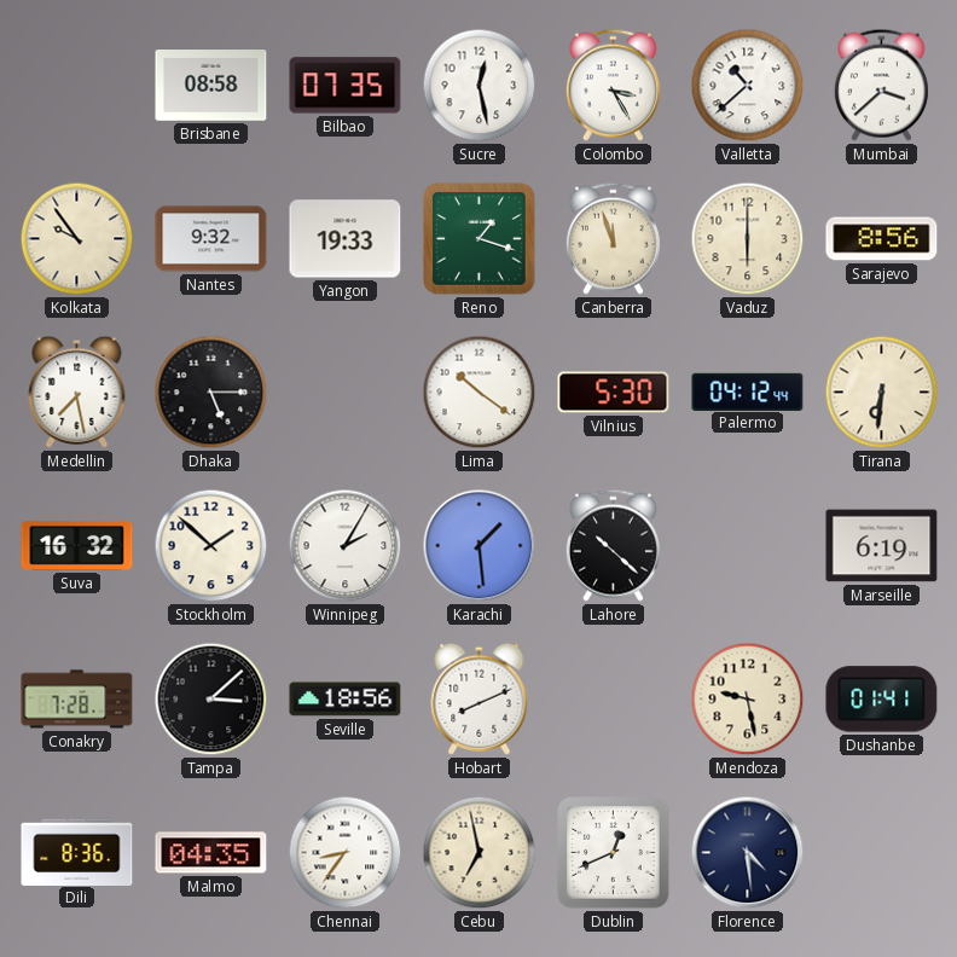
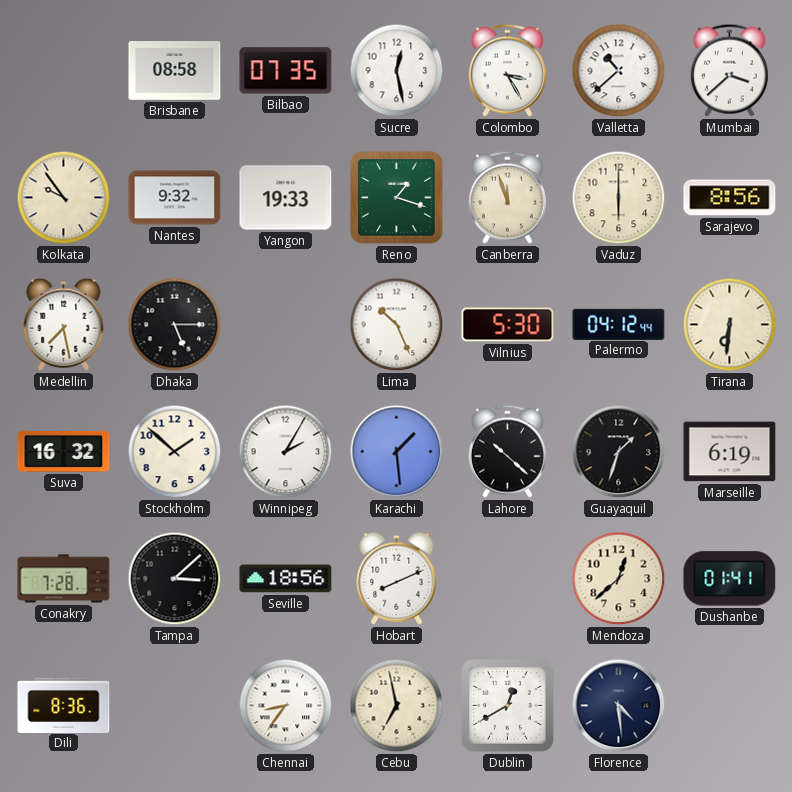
Lima: 10:21 -> 10:26 (397, 325)
Guayaquil: none -> 1:33 (619, 452)
Mendoza: 9:28 -> 12:38 (619, 579)
Malmo: 04:35 -> none (211, 853)
Dublin: 12:41 -> 12:40 (508, 706)
